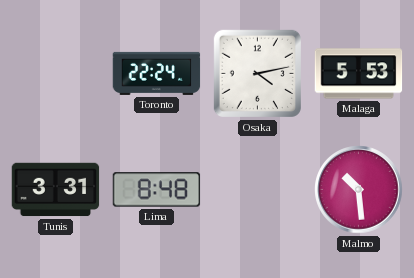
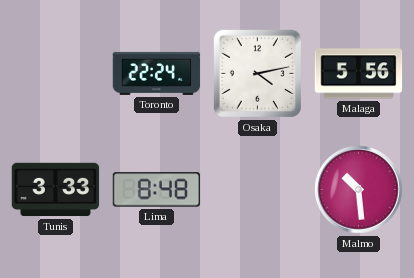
Malaga: 5:53 -> 5:56 (359, 74)
Tunis: 3:31 -> 3:33 (56, 190)
